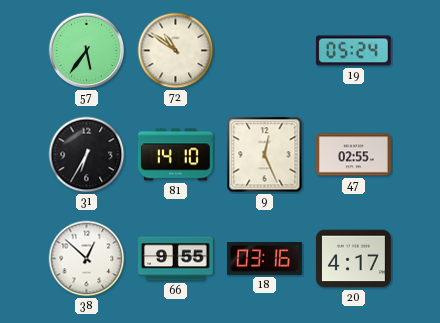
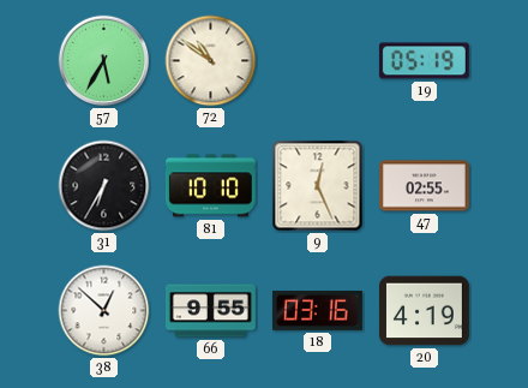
57: 5:36 -> 5:35 (104, 61)
19: 05:24 -> 05:19 (424, 61)
81: 14:10 -> 10:10 (210, 186)
20: 4:17 -> 4:19 (424, 311)
